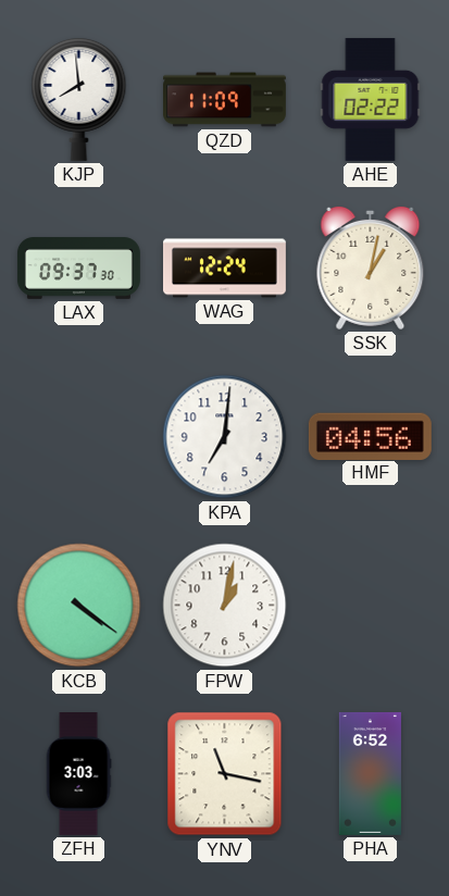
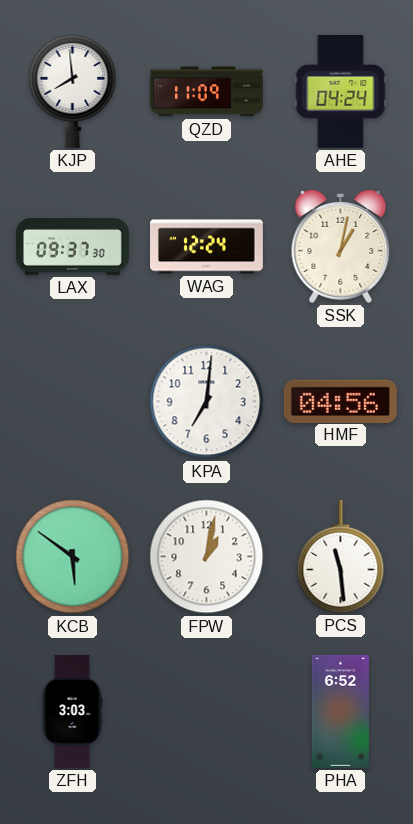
AHE: 02:22 -> 04:24 (341, 91)
KCB: 4:21 -> 5:51 (73, 557)
PCS: none -> 11:29 (341, 556)
YNV: 11:17 -> none (225, 774)
